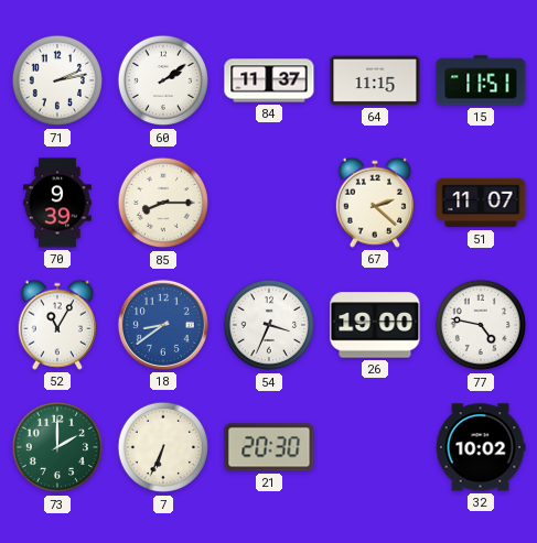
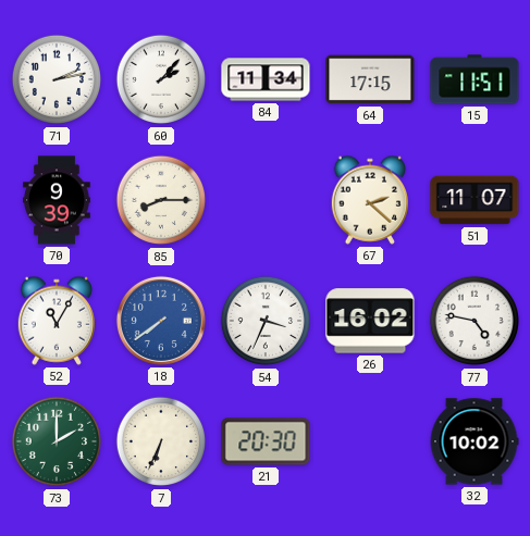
60: 2:09 -> 2:07 (161, 79)
84: 11:37 -> 11:34 (266, 79)
64: 11:15 -> 17:15 (370, 79)
18: 8:39 -> 7:39 (161, 321)
26: 19:00 -> 16:02 (370, 321)
